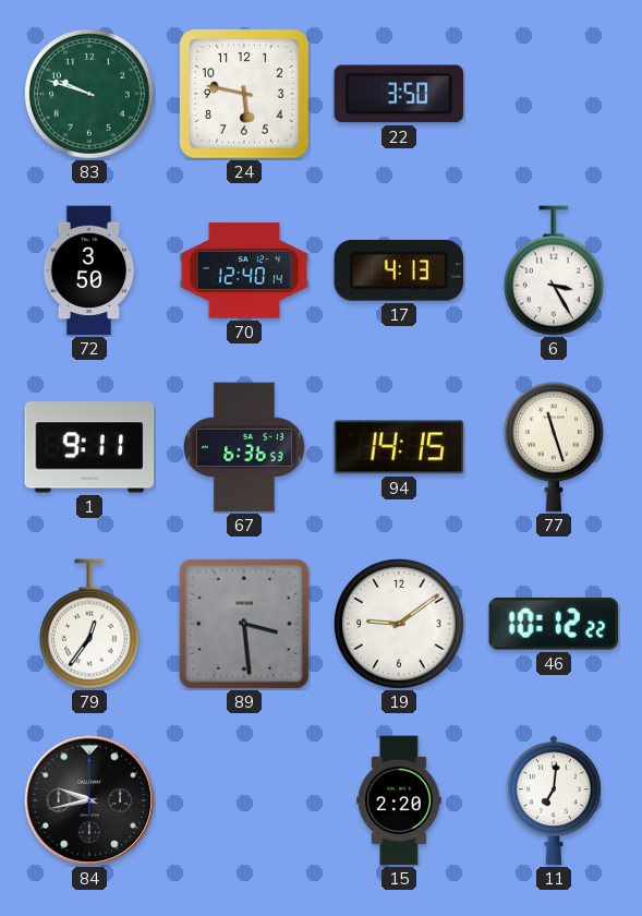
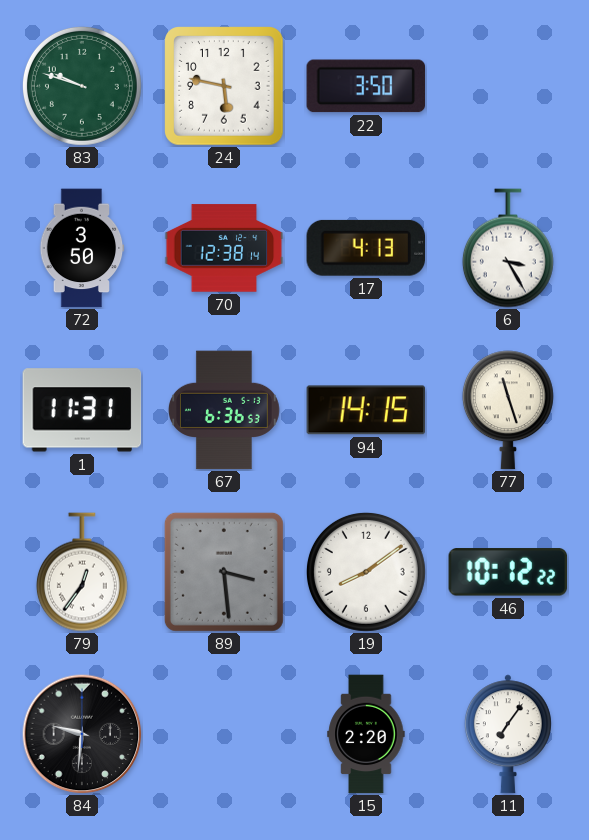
70: 12:40 -> 12:38 (224, 248)
1: 9:11 -> 11:31 (82, 410)
19: 9:09 -> 8:09 (366, 572)
84: 9:43 -> 9:31 (82, 734)
11: 7:01 -> 7:06 (508, 734)
